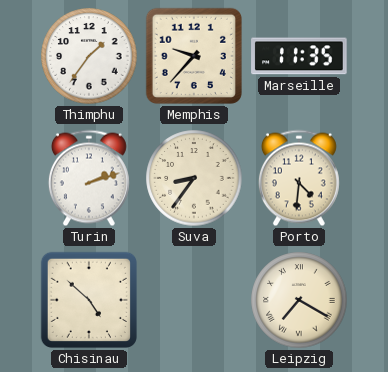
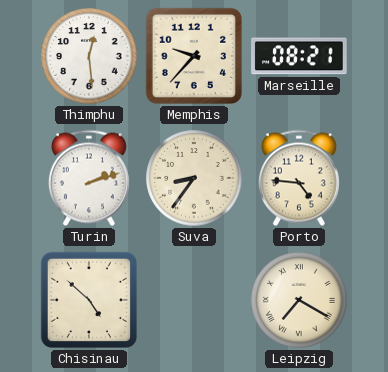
Thimphu: 1:36 -> 12:29 (89, 56)
Marseille: 11:35 -> 08:21 (299, 56)
Porto: 4:31 -> 4:46 (299, 178)
